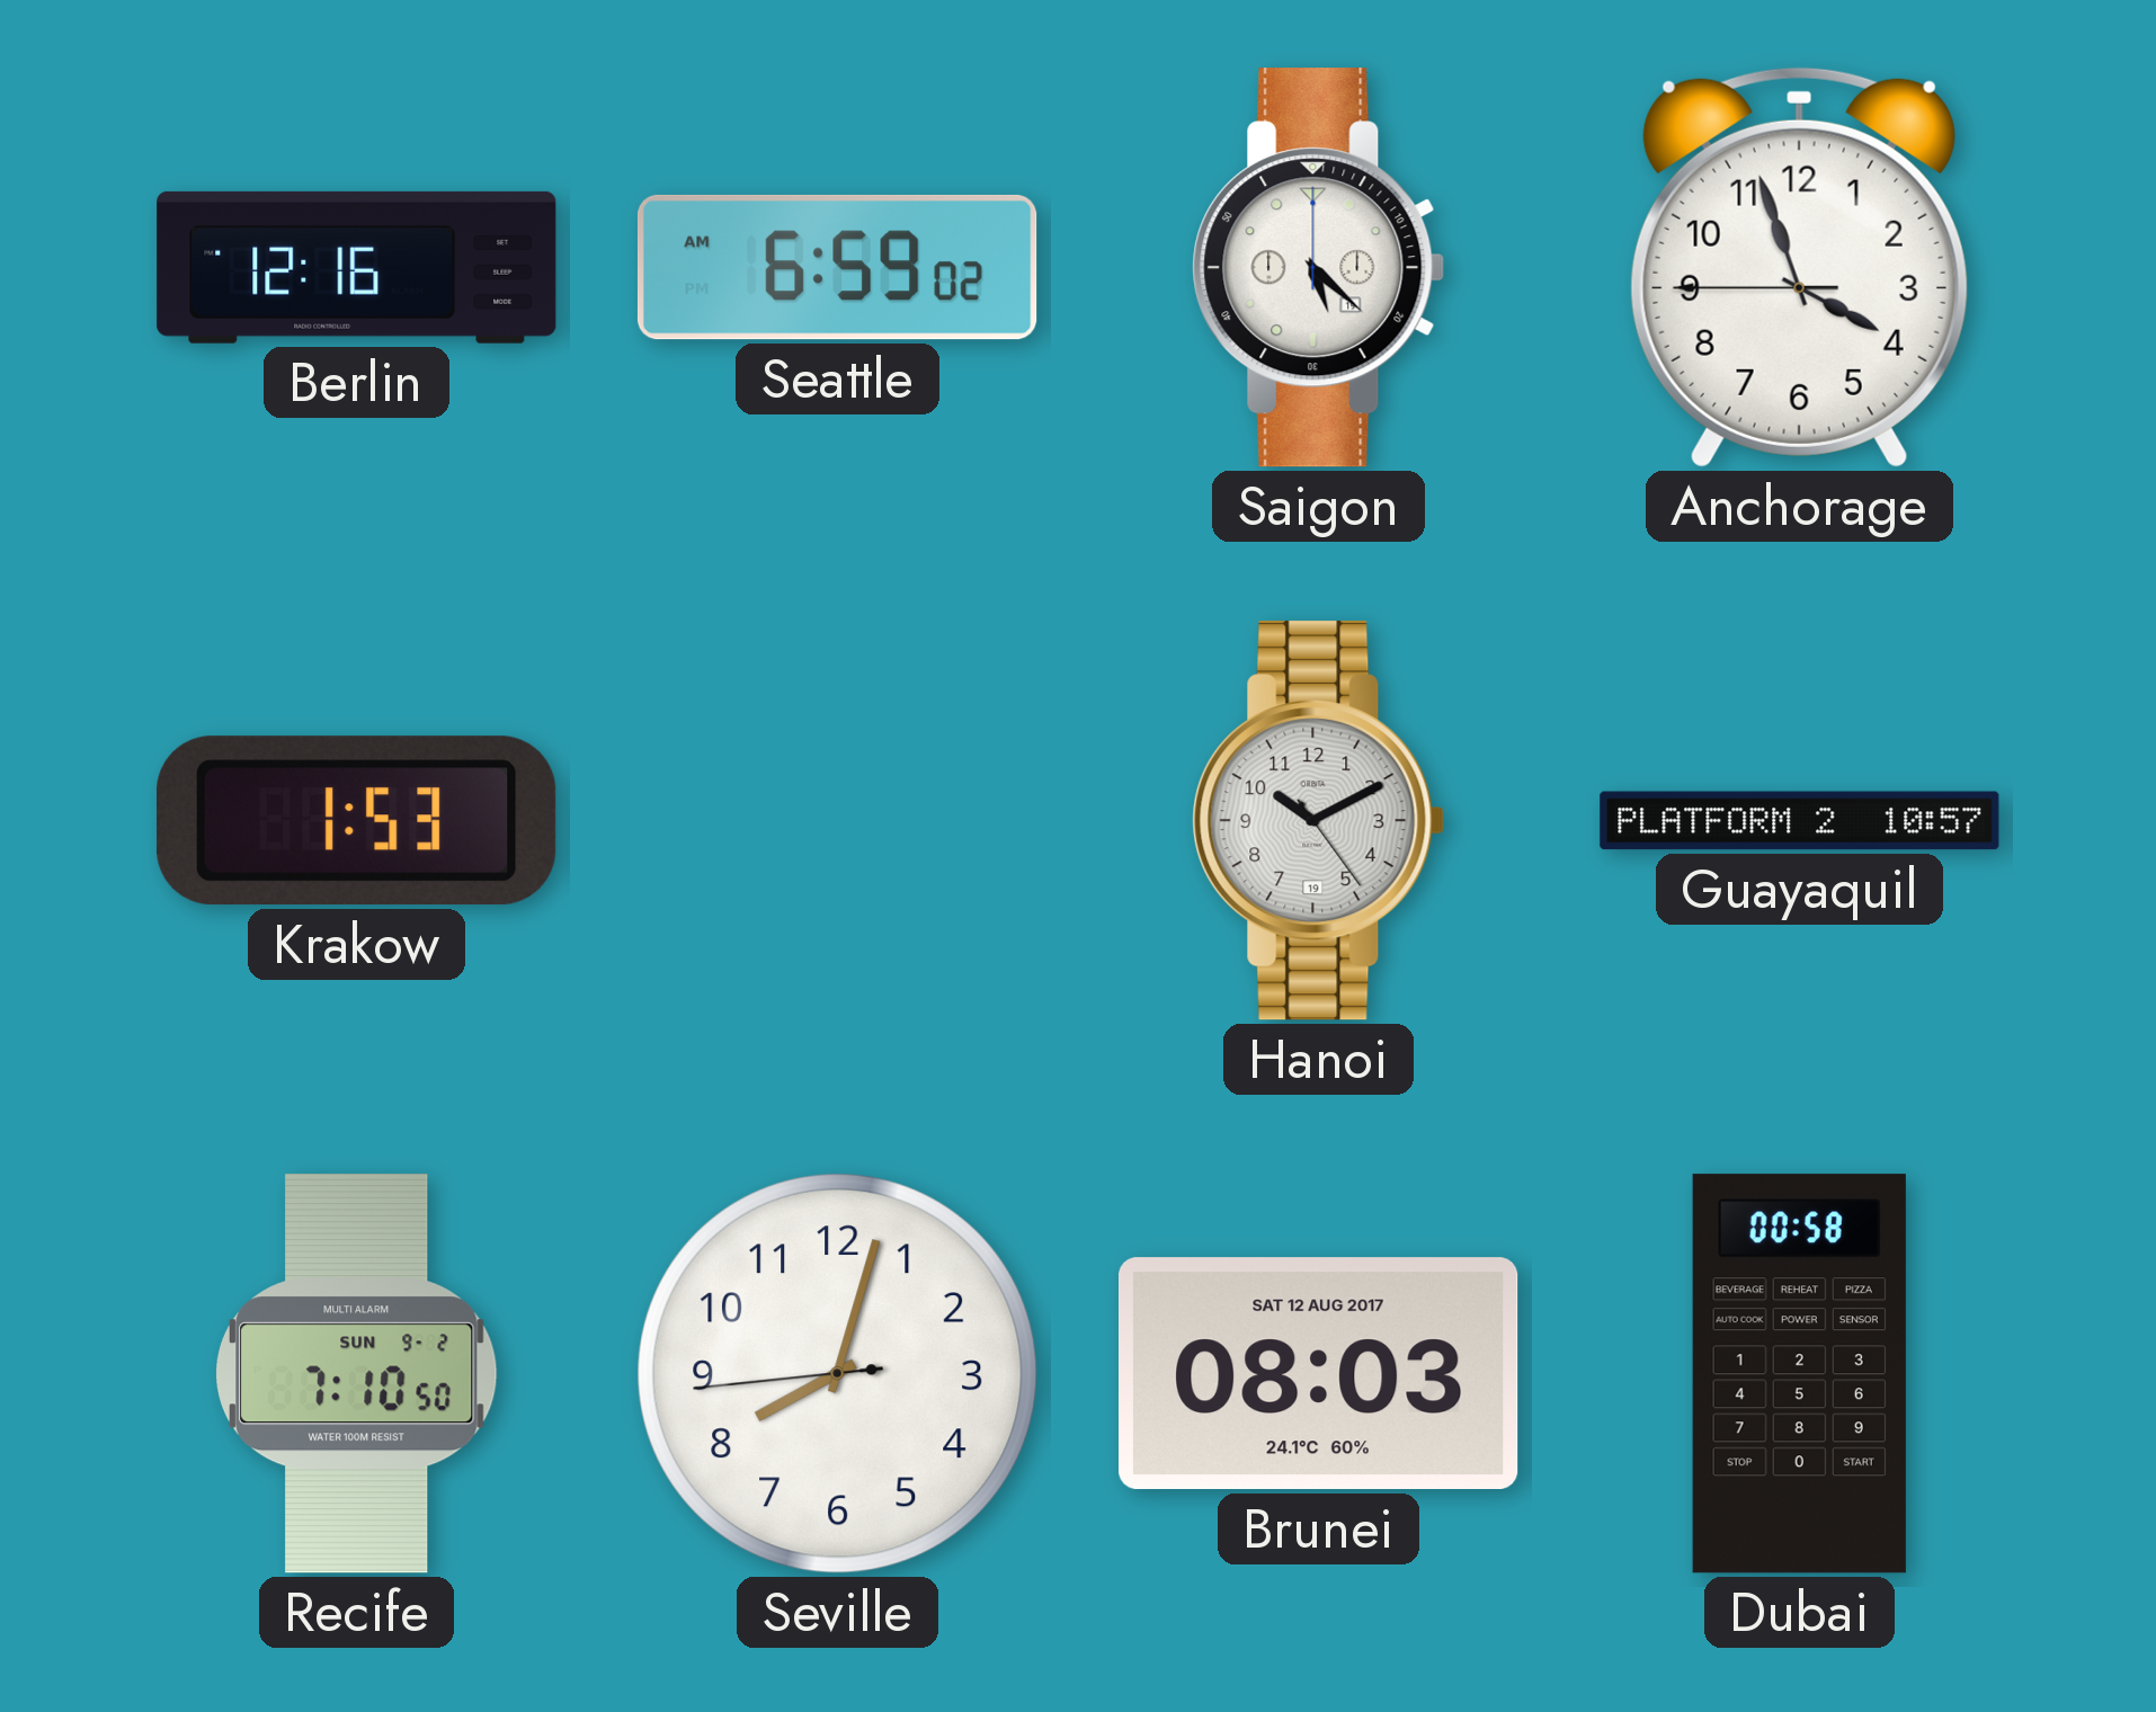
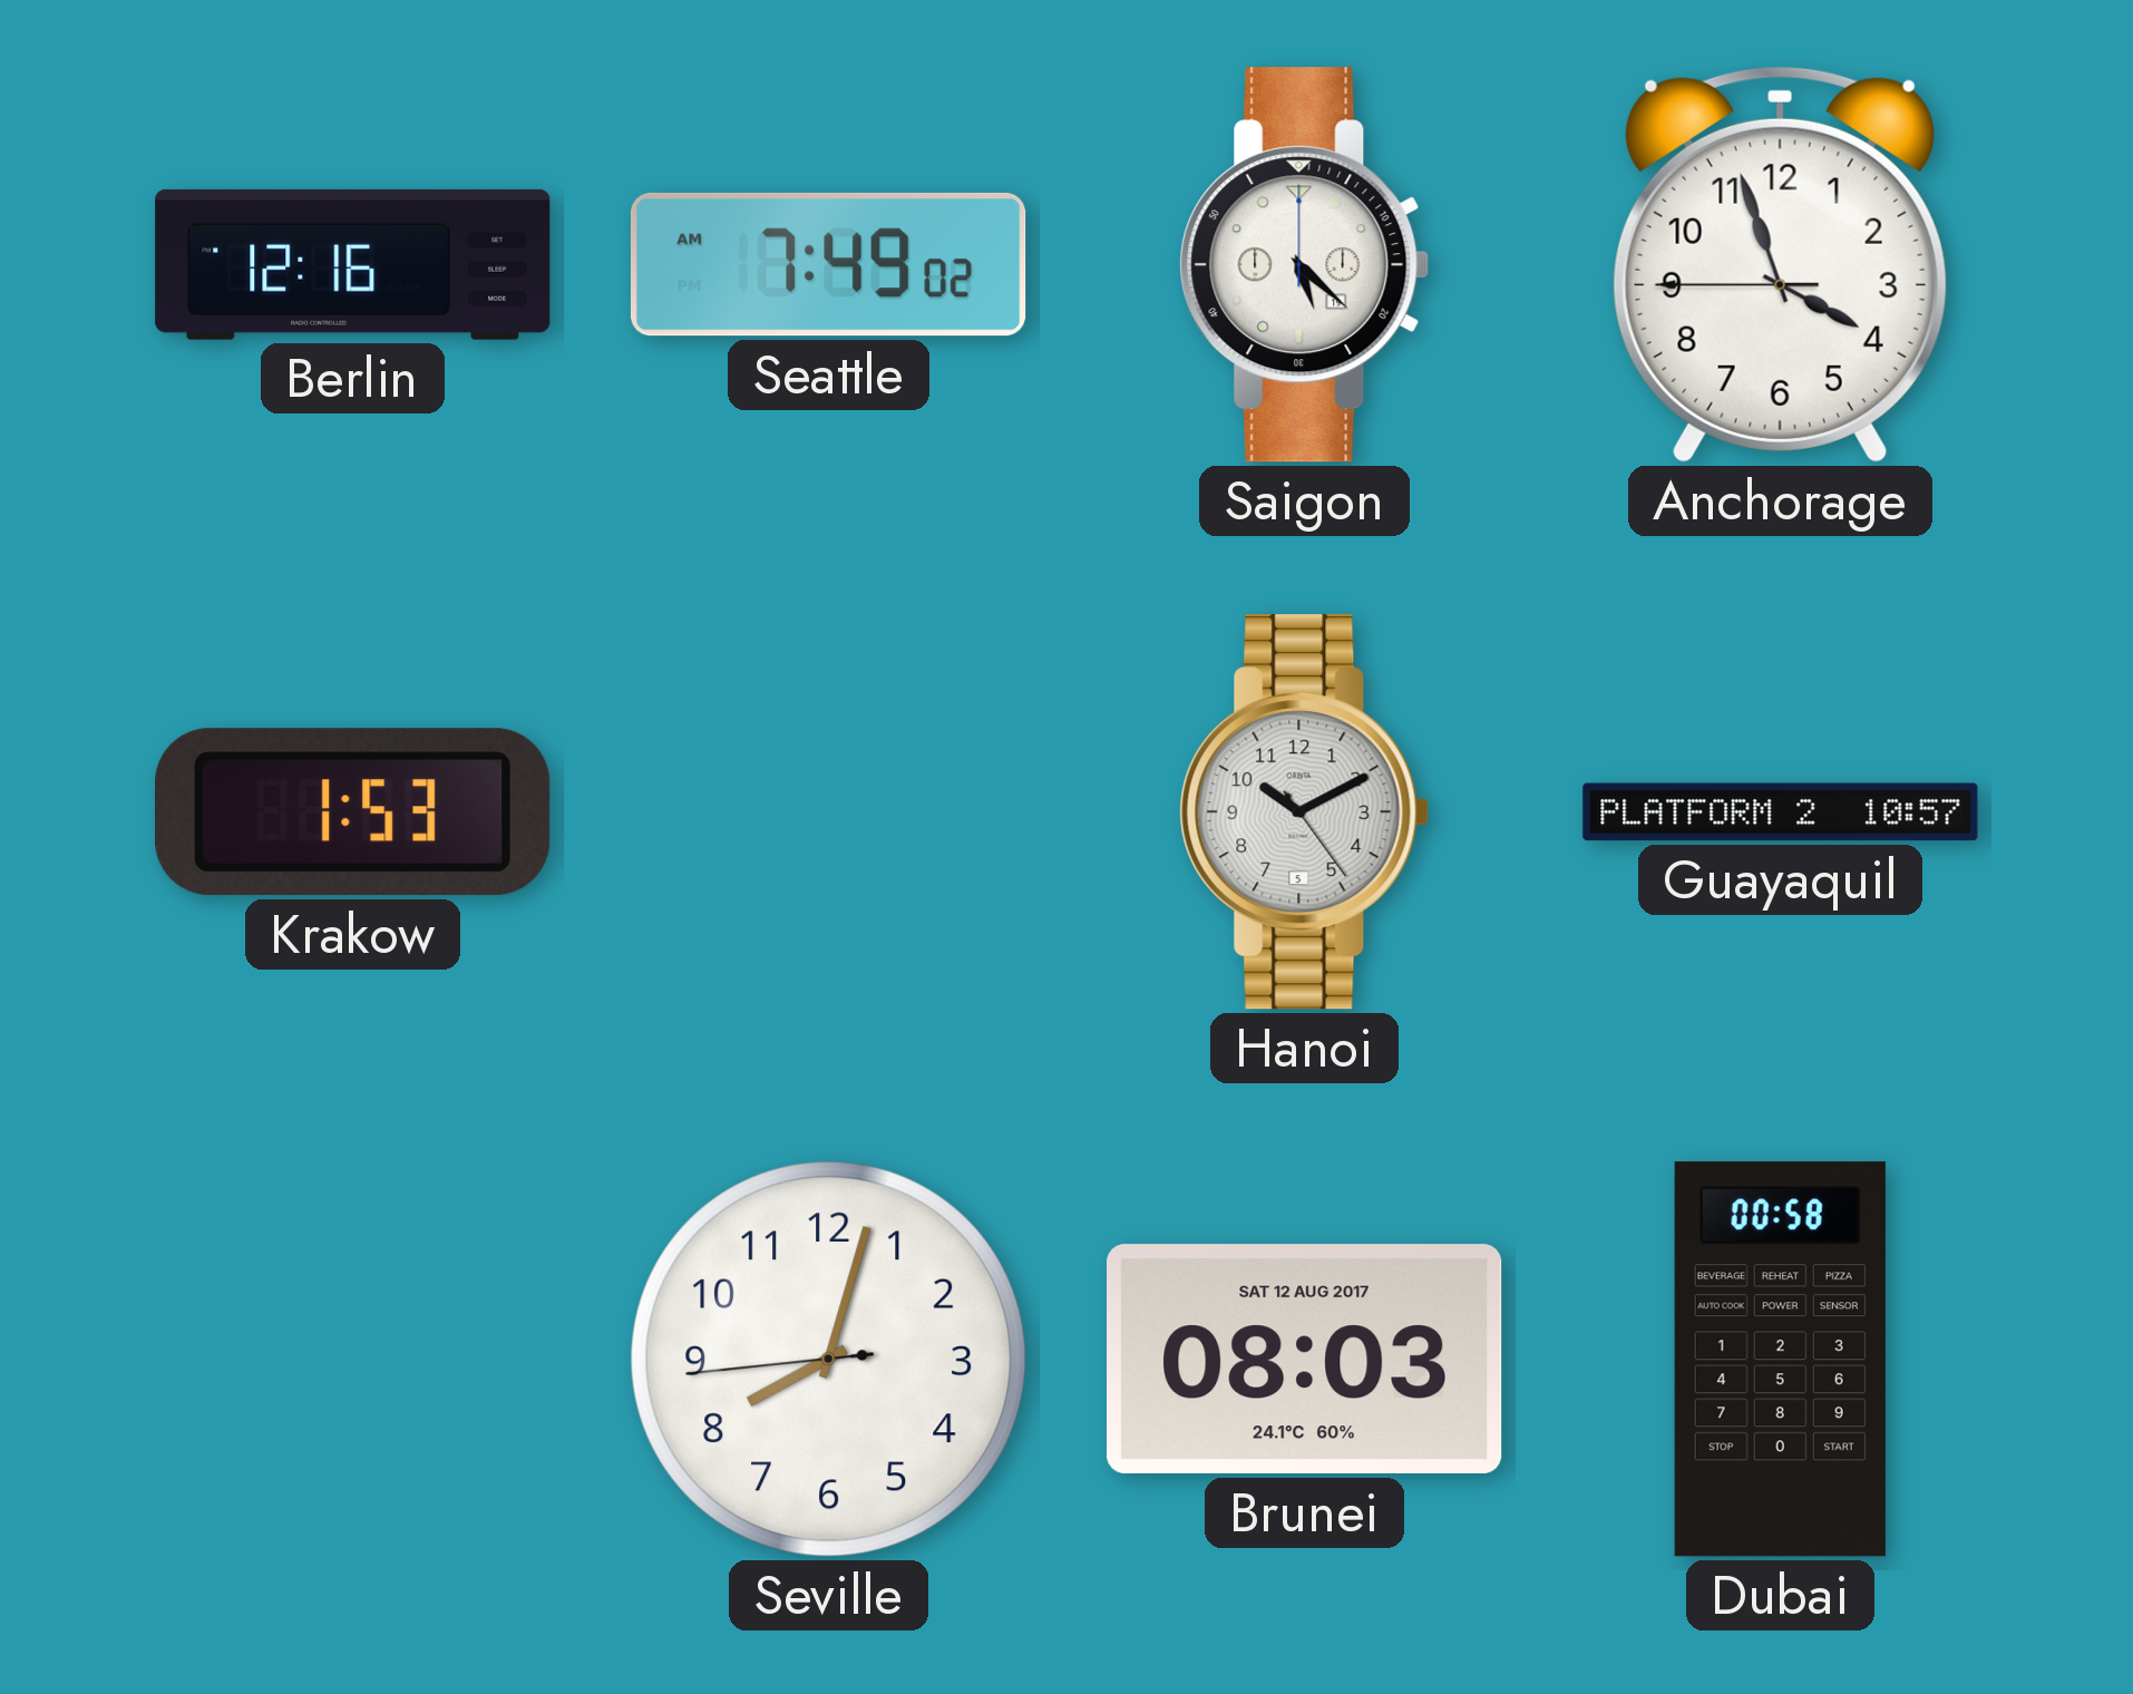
Seattle: 6:59 -> 7:49 (828, 264)
Hanoi date: 19 -> 5 (1305, 812)
Recife: 7:10 -> none (357, 1374)
